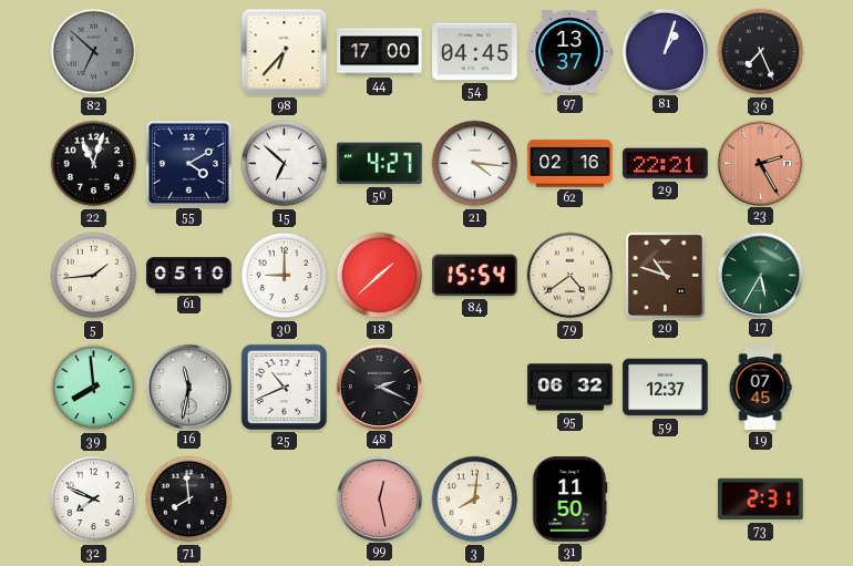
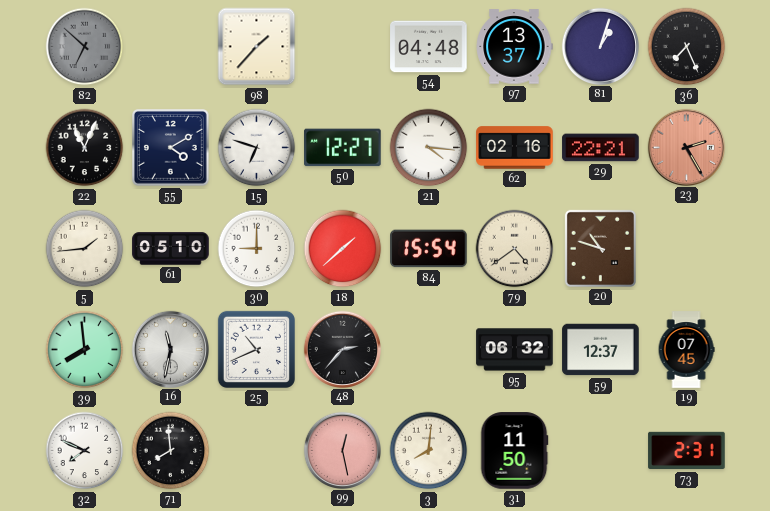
98: 6:37 -> 1:37 (257, 47)
44: 17:00 -> none (380, 52)
54: 04:45 -> 04:48 (429, 47)
22: 11:03 -> 11:04 (85, 148)
15: 6:52 -> 6:48 (257, 148)
50: 4:27 -> 12:27 (343, 148)
17: 5:35 -> none (760, 275)
48: 2:19 -> 2:37 (342, 349)
